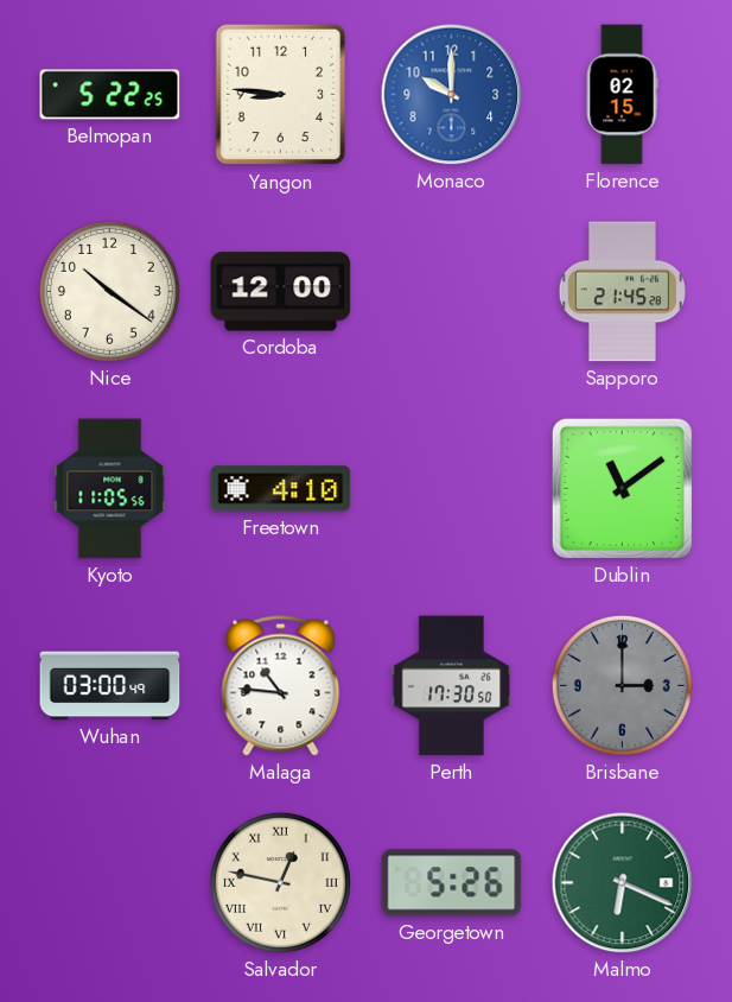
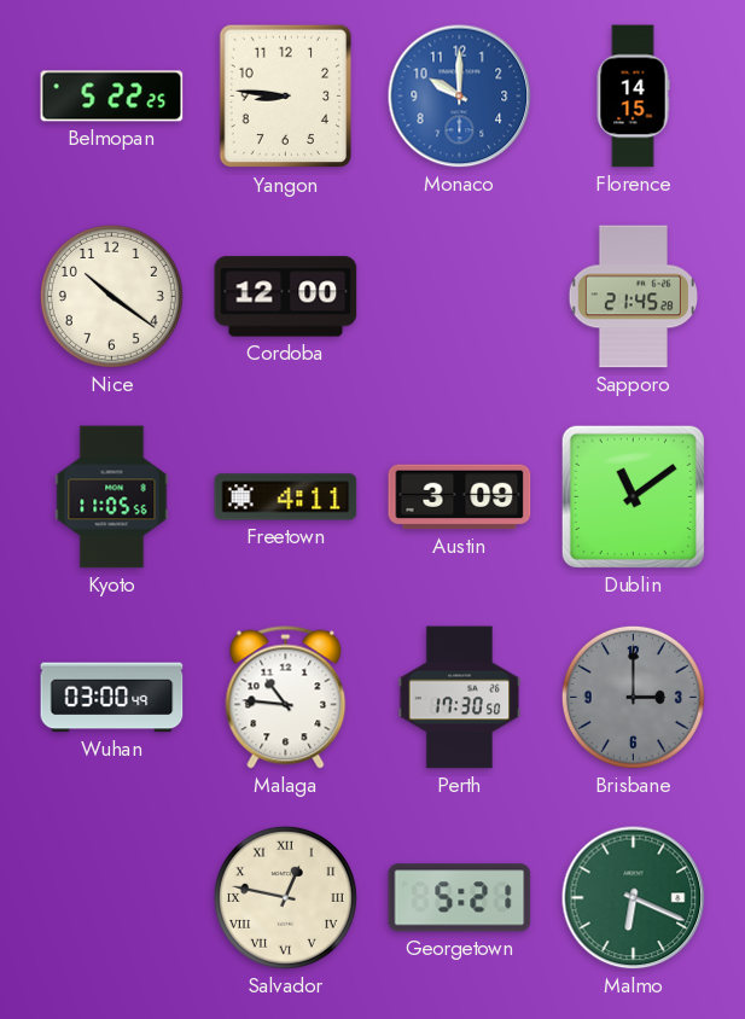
Florence: 02:15 -> 14:15 (633, 97)
Freetown: 4:10 -> 4:11 (286, 497)
Austin: none -> 3:09 (460, 497)
Georgetown: 5:26 -> 5:21 (460, 898)
